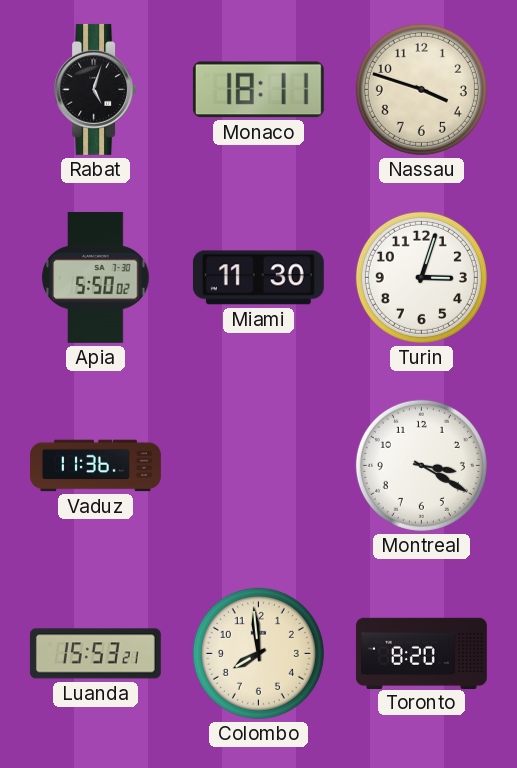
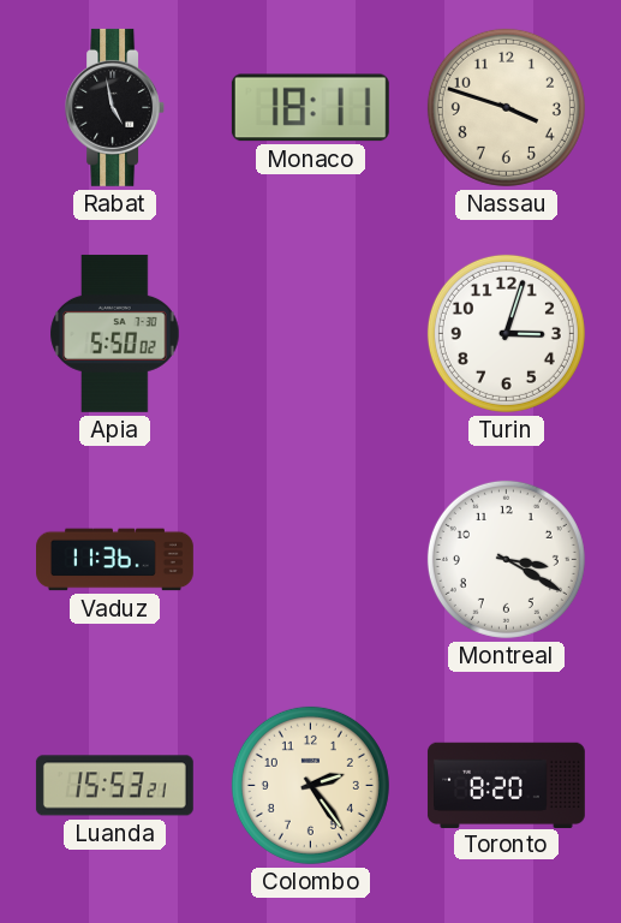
Rabat: 5:03 -> 4:58 (115, 107)
Miami: 11:30 -> none (258, 278)
Colombo: 7:59 -> 2:24 (310, 785)
